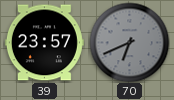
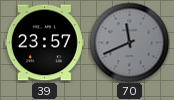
70: 6:41 -> 11:41 (129, 42)
